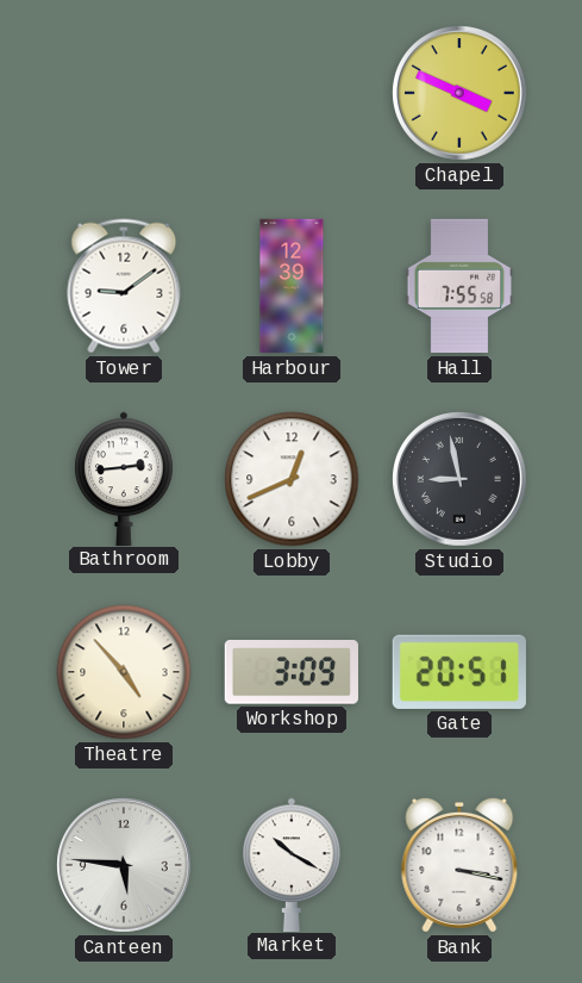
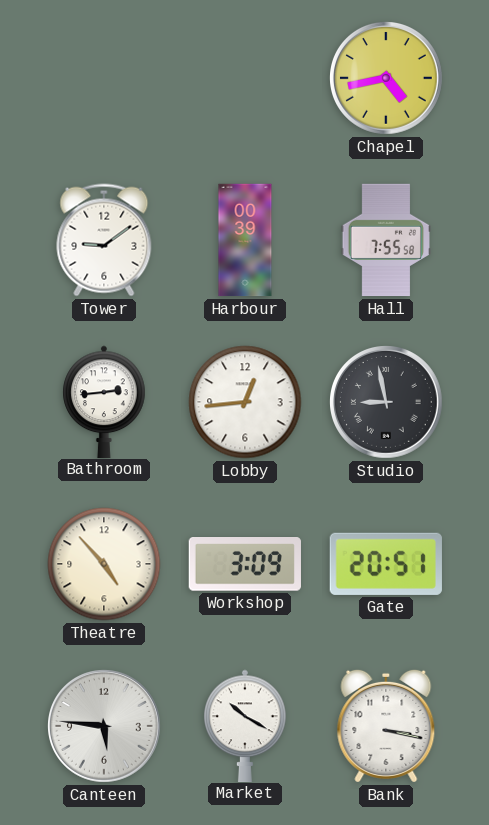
Chapel: 3:49 -> 4:43 (387, 79)
Harbour: 12:39 -> 00:39 (245, 240)
Lobby: 12:41 -> 12:44 (245, 402)
